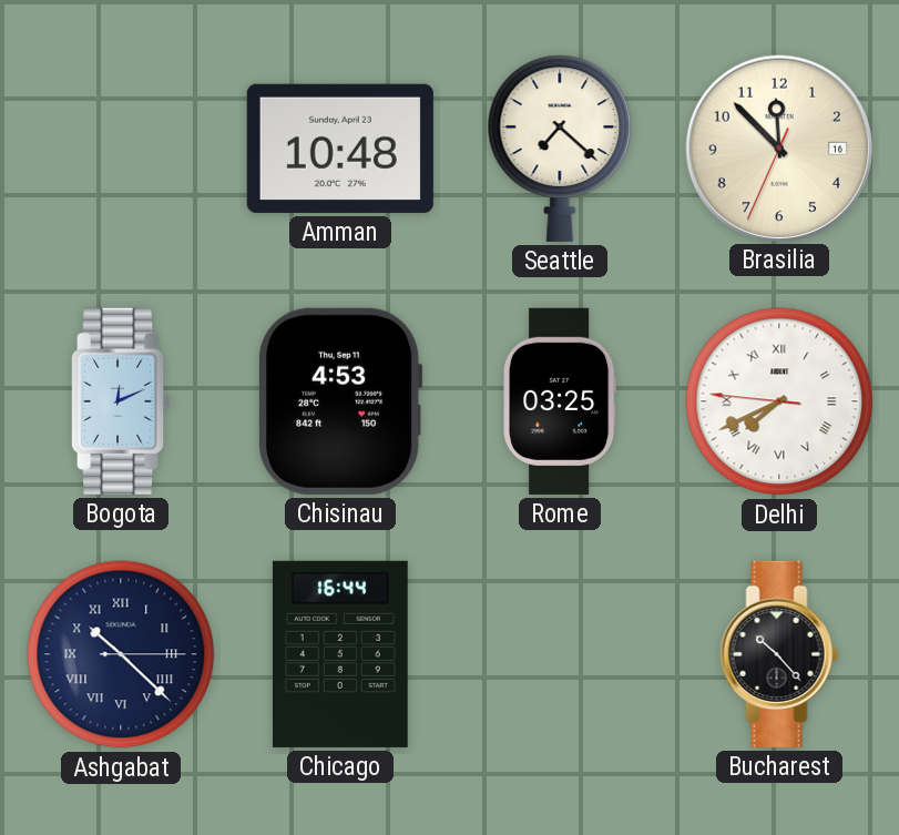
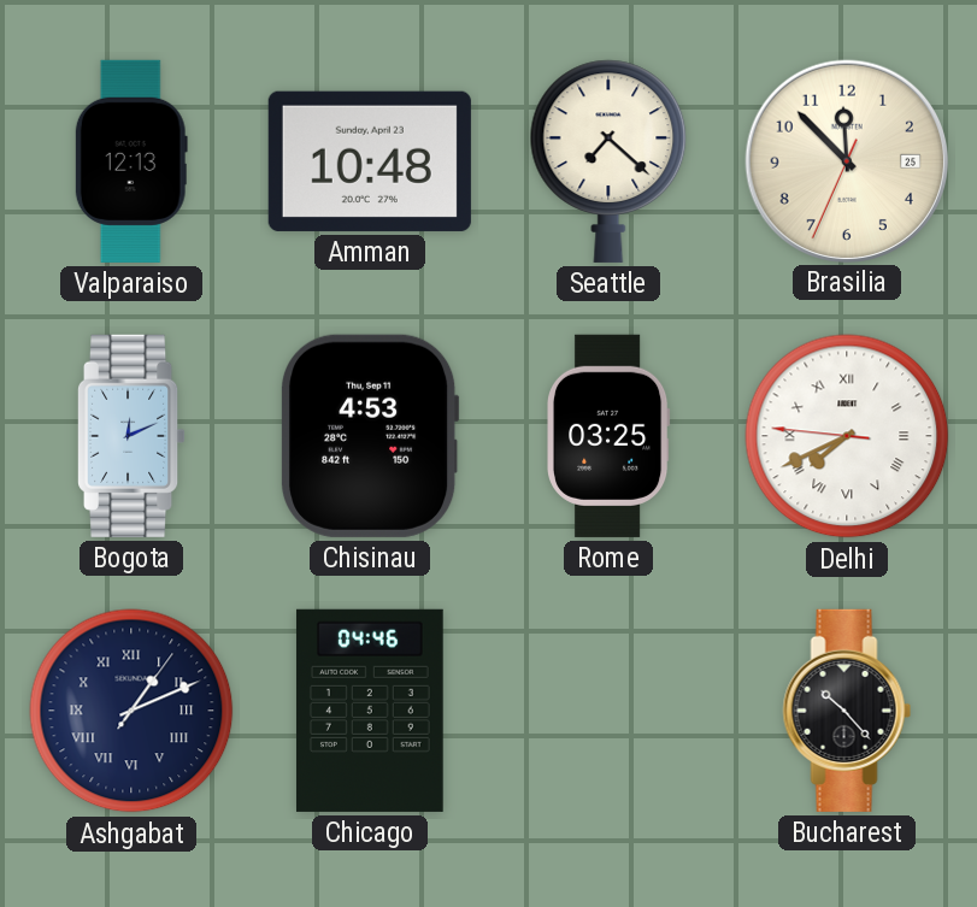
Valparaiso: none -> 12:13 (131, 161)
Brasilia date: 16 -> 25 (846, 160)
Ashgabat: 10:22 -> 1:11 (131, 711)
Chicago: 16:44 -> 04:46 (370, 711)
